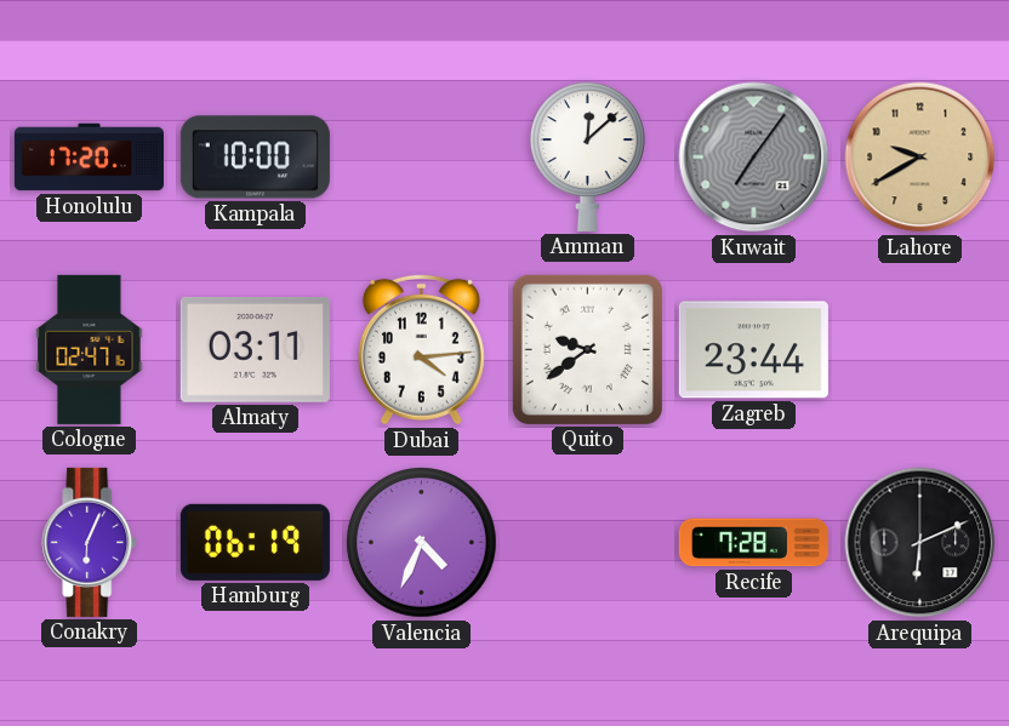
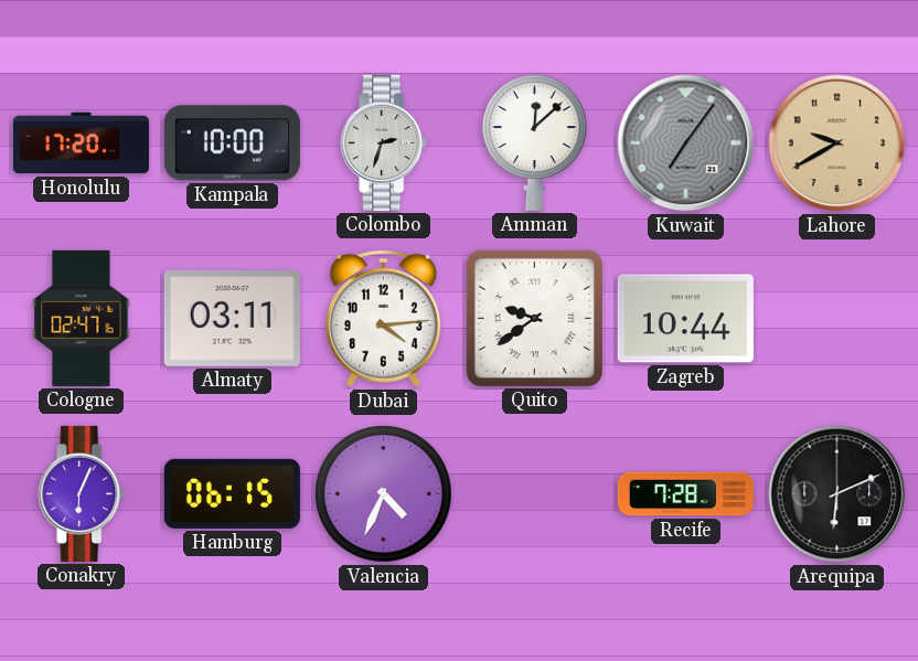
Colombo: none -> 2:33 (384, 142)
Zagreb: 23:44 -> 10:44 (685, 319)
Hamburg: 06:19 -> 06:15 (232, 493)
